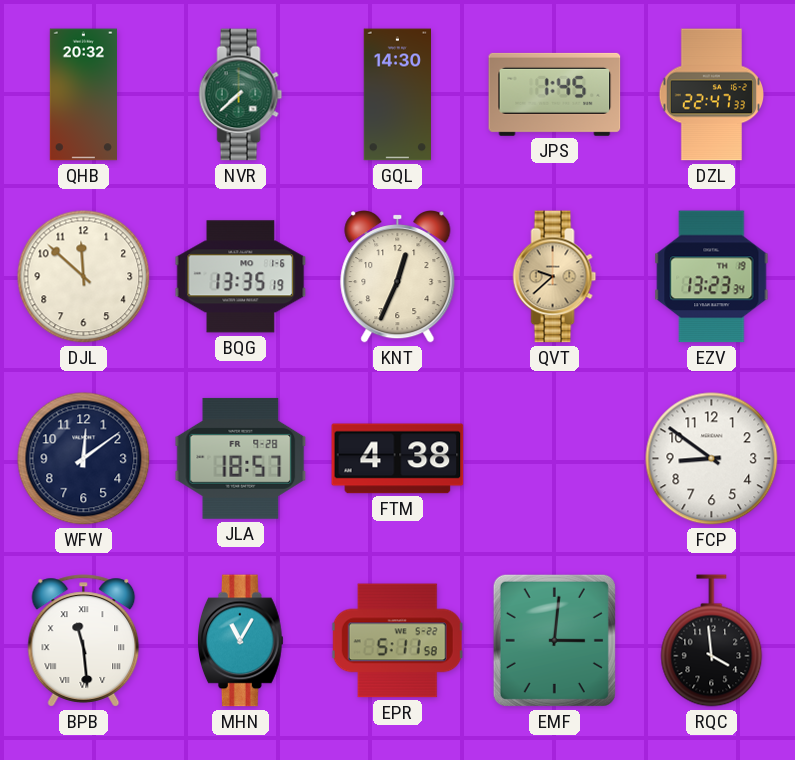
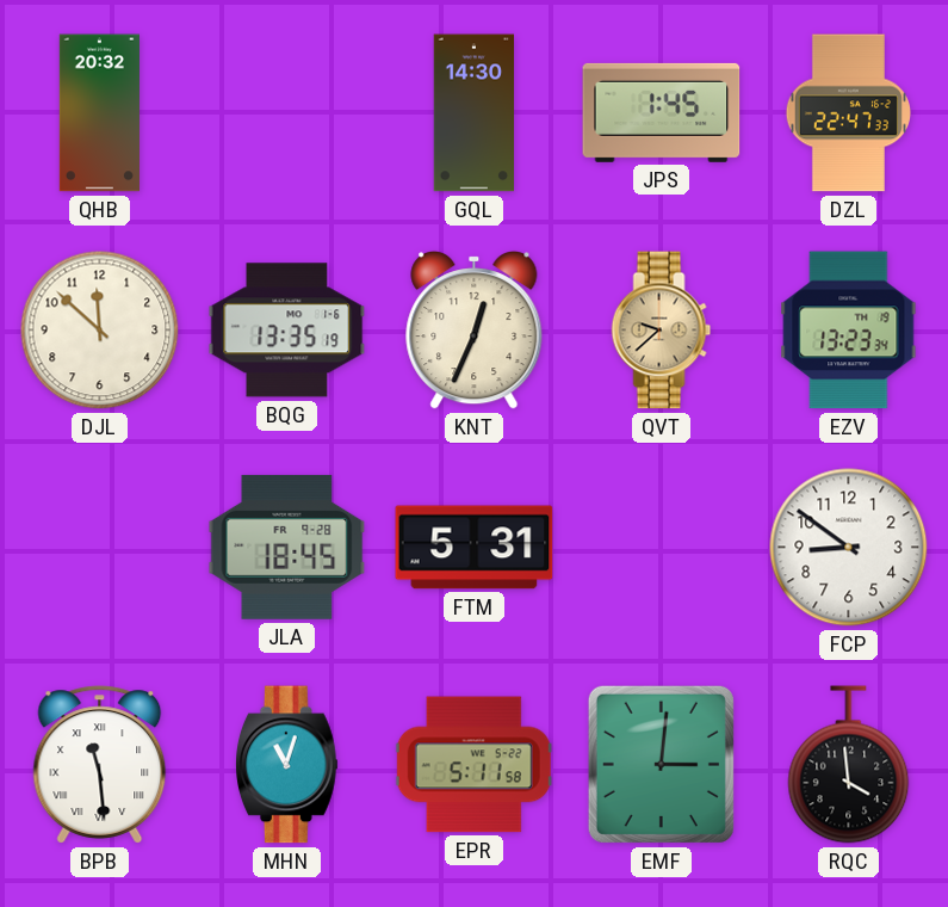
NVR: 7:38 -> none (241, 95)
WFW: 12:09 -> none (84, 459)
JLA: 18:57 -> 18:45 (287, 547)
FTM: 4:38 -> 5:31 (475, 548)
MHN: 11:05 -> 11:03 (287, 765)
